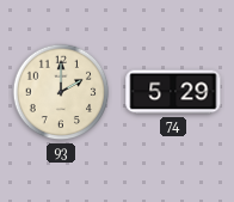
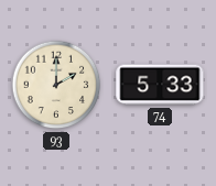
74: 5:29 -> 5:33 (160, 85)
